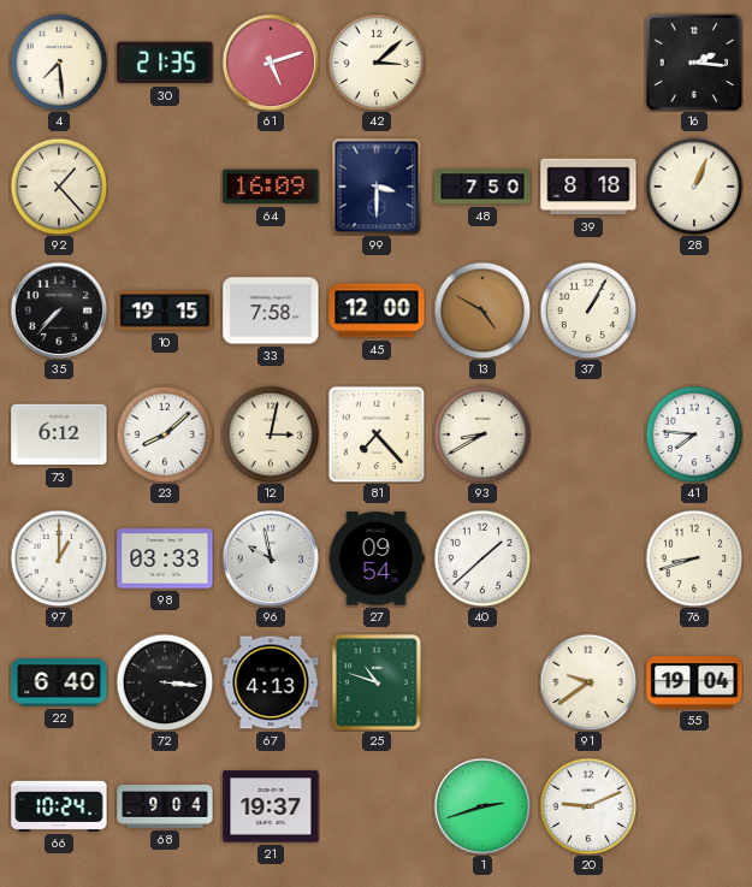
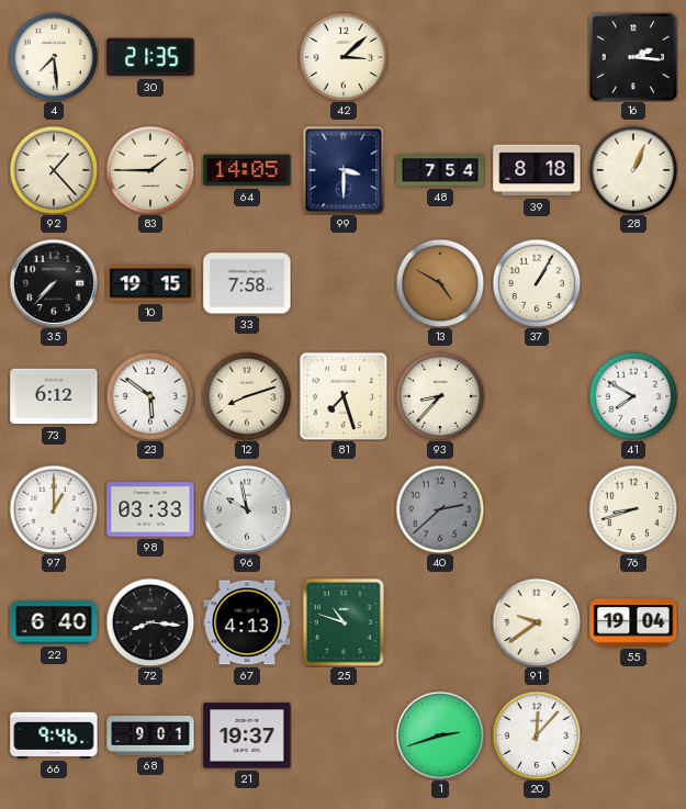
61: 5:12 -> none (270, 61)
83: none -> 1:45 (150, 170)
64: 16:09 -> 14:05 (247, 170)
48: 7:50 -> 7:54 (440, 170)
45: 12:00 -> none (377, 311)
23: 8:08 -> 5:51 (150, 396)
12: 3:02 -> 8:12 (247, 396)
81: 7:23 -> 7:27 (344, 396)
93: 8:40 -> 8:37 (440, 396)
41: 7:46 -> 7:50 (633, 396)
27: 09:54 -> none (377, 558)
40: 1:38 -> 2:38 (440, 509)
40 dial: white -> grey (440, 509)
72: 3:16 -> 8:16 (150, 622)
66: 10:24 -> 9:46 (54, 735)
68: 9:04 -> 9:01 (150, 735)
20: 9:11 -> 12:07 (537, 735)
